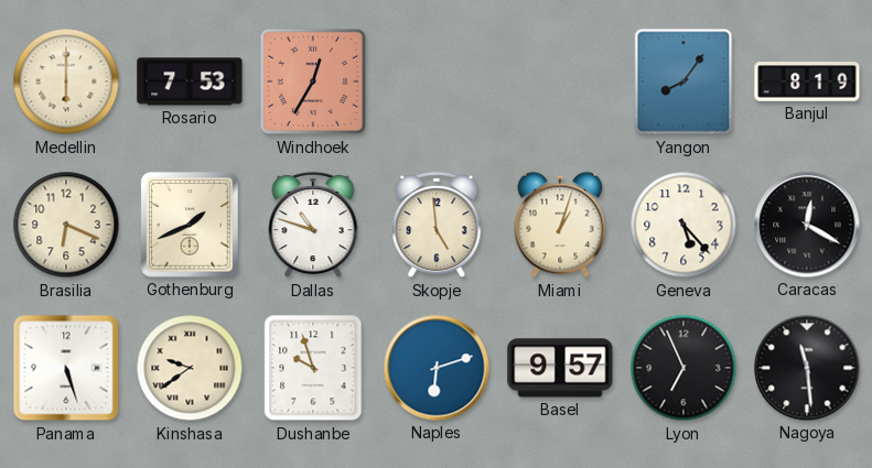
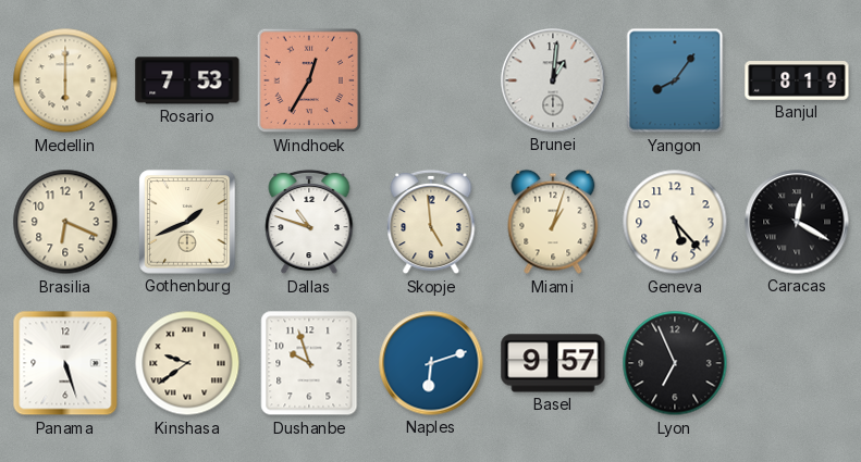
Brunei: none -> 1:01 (553, 80)
Nagoya: 11:29 -> none (807, 368)
